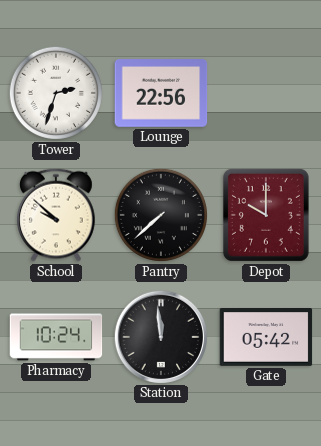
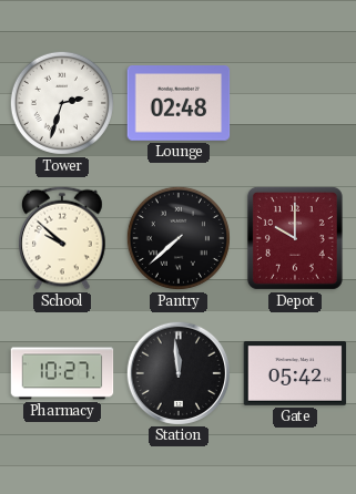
Lounge: 22:56 -> 02:48 (179, 104)
Pharmacy: 10:24 -> 10:27 (62, 373)
